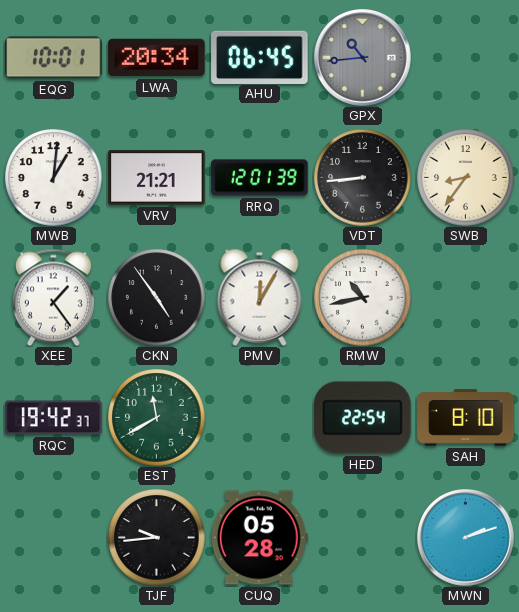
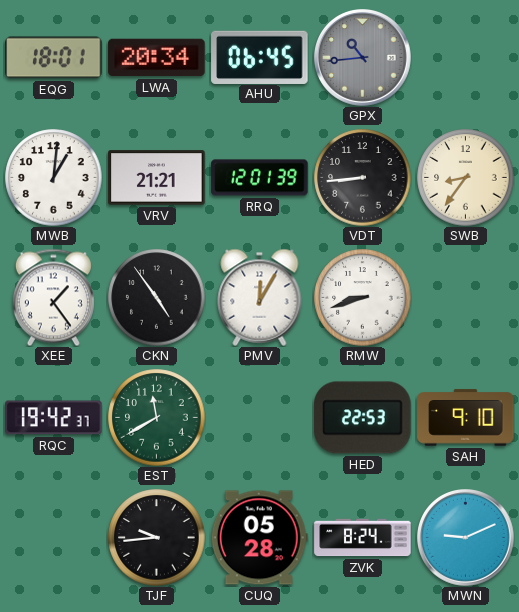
EQG: 10:01 -> 18:01 (54, 58)
RMW: 10:43 -> 8:42 (363, 298)
HED: 22:54 -> 22:53 (363, 418)
SAH: 8:10 -> 9:10 (466, 418)
ZVK: none -> 8:24 (363, 538)
MWN: 2:12 -> 9:11 (466, 538)
